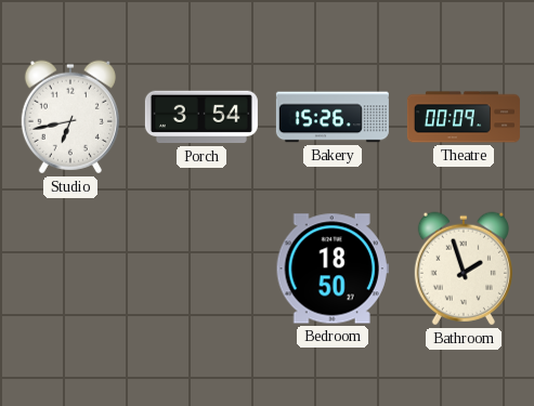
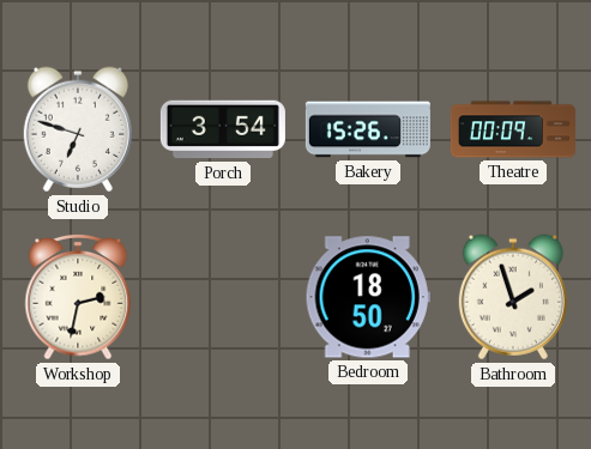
Studio: 6:43 -> 6:48 (78, 129)
Workshop: none -> 2:32 (78, 297)
